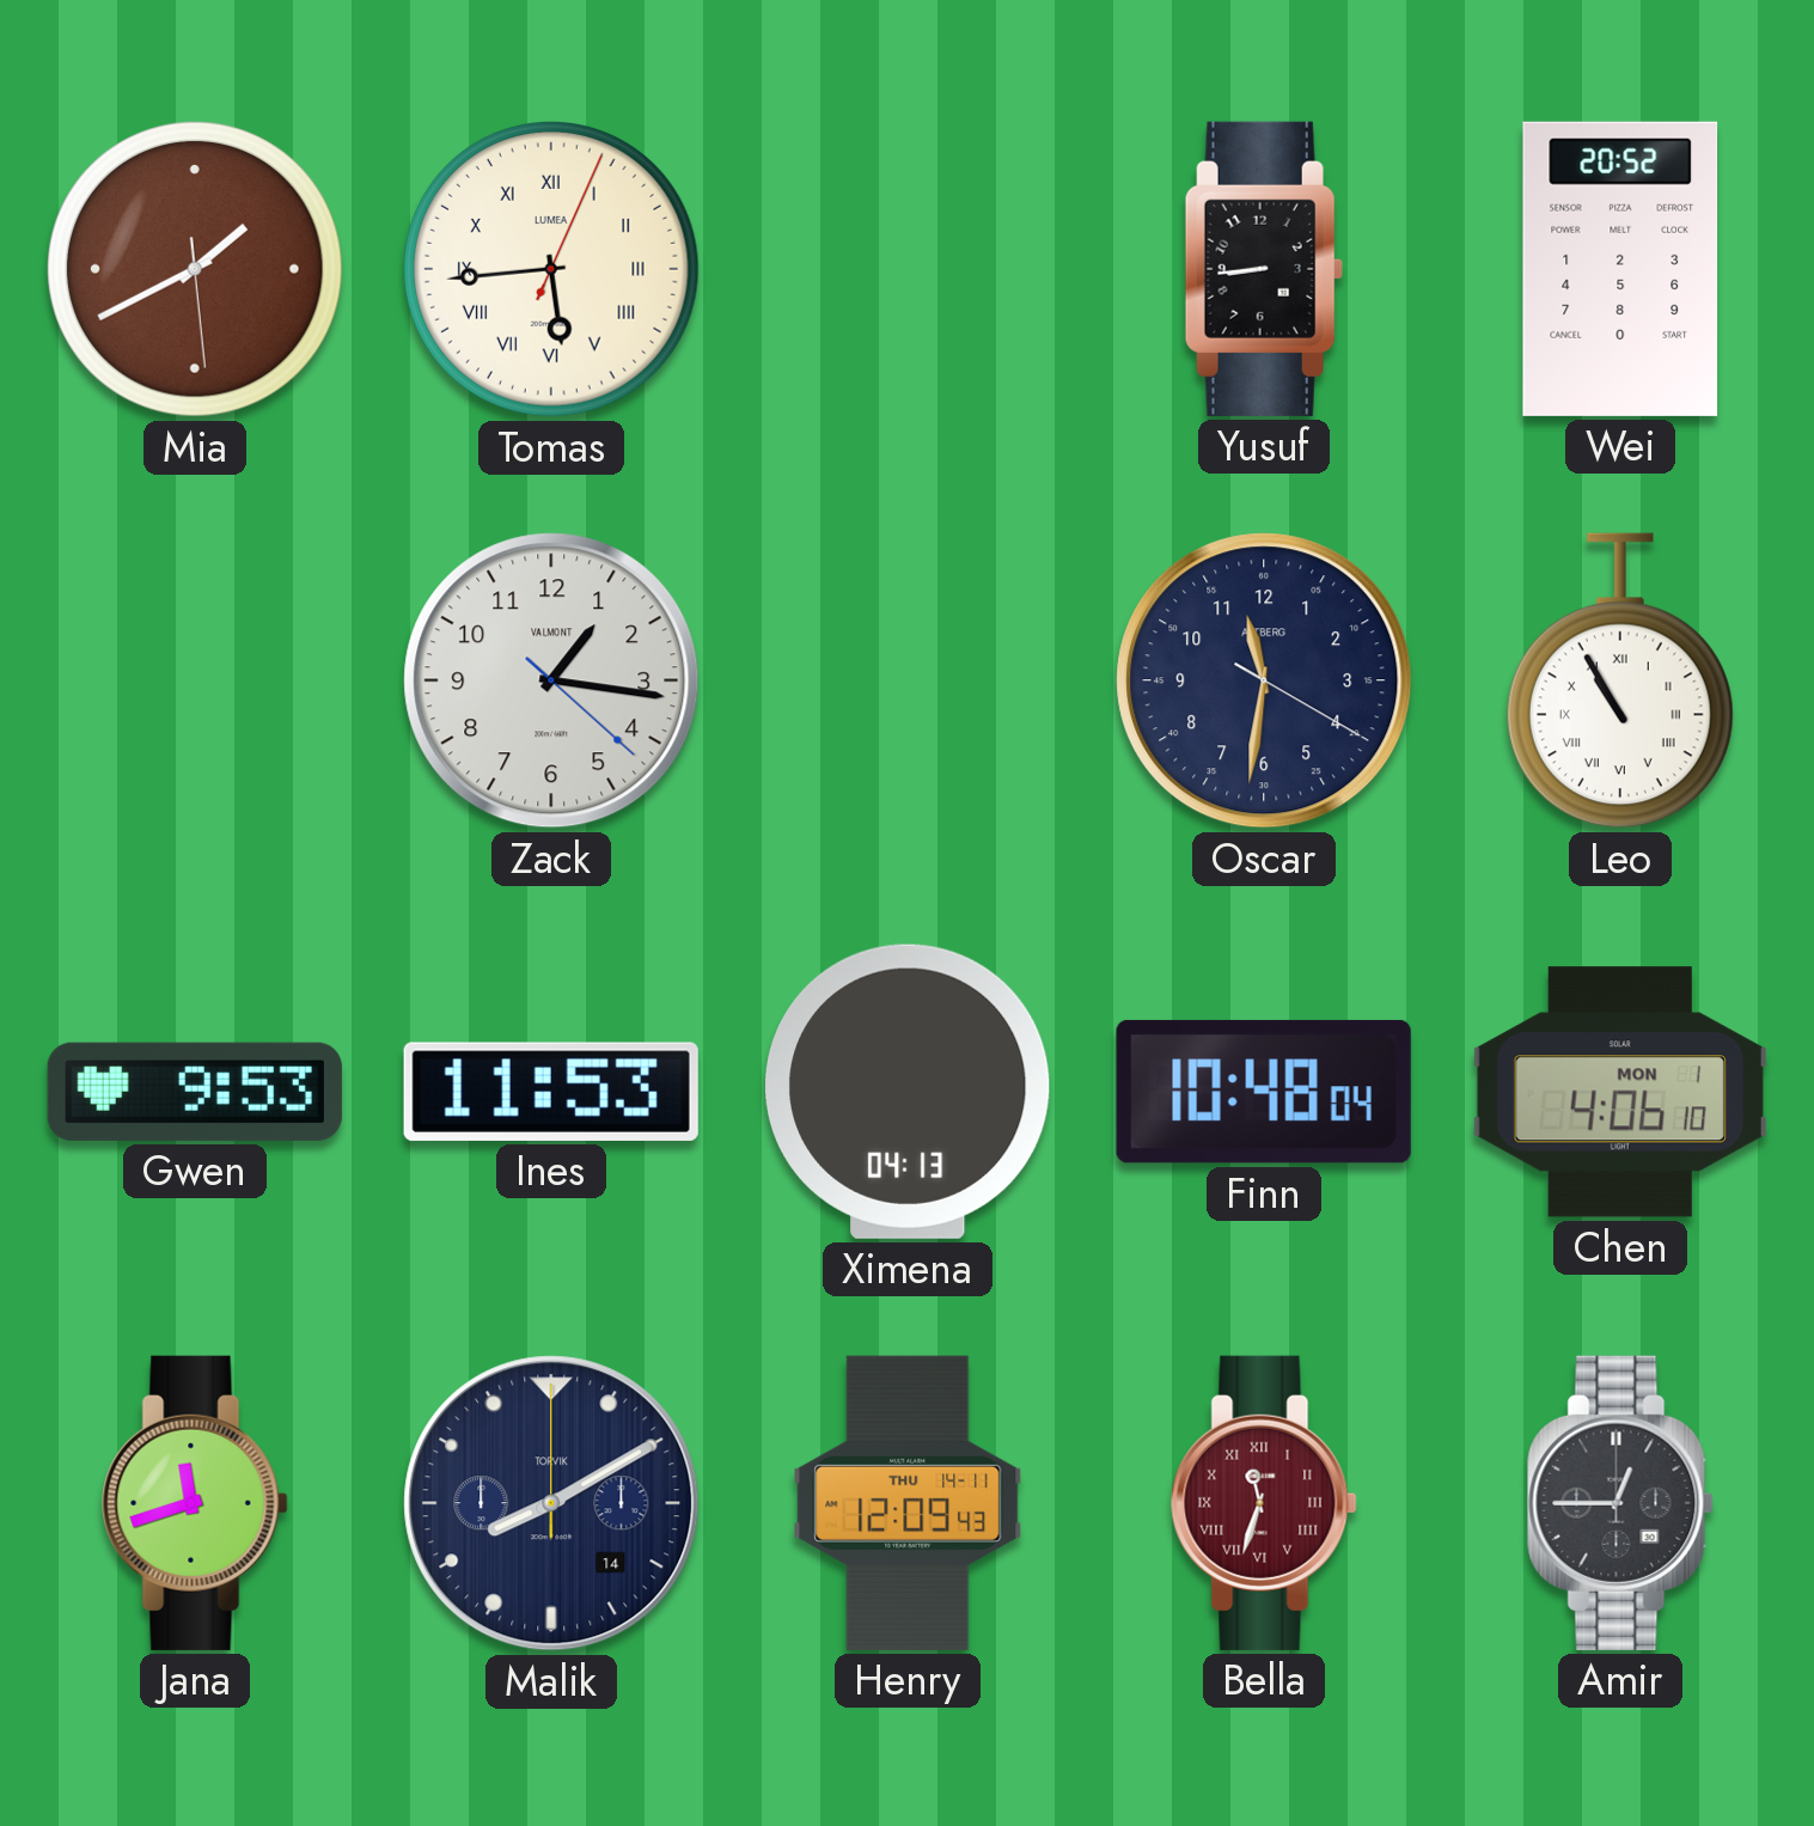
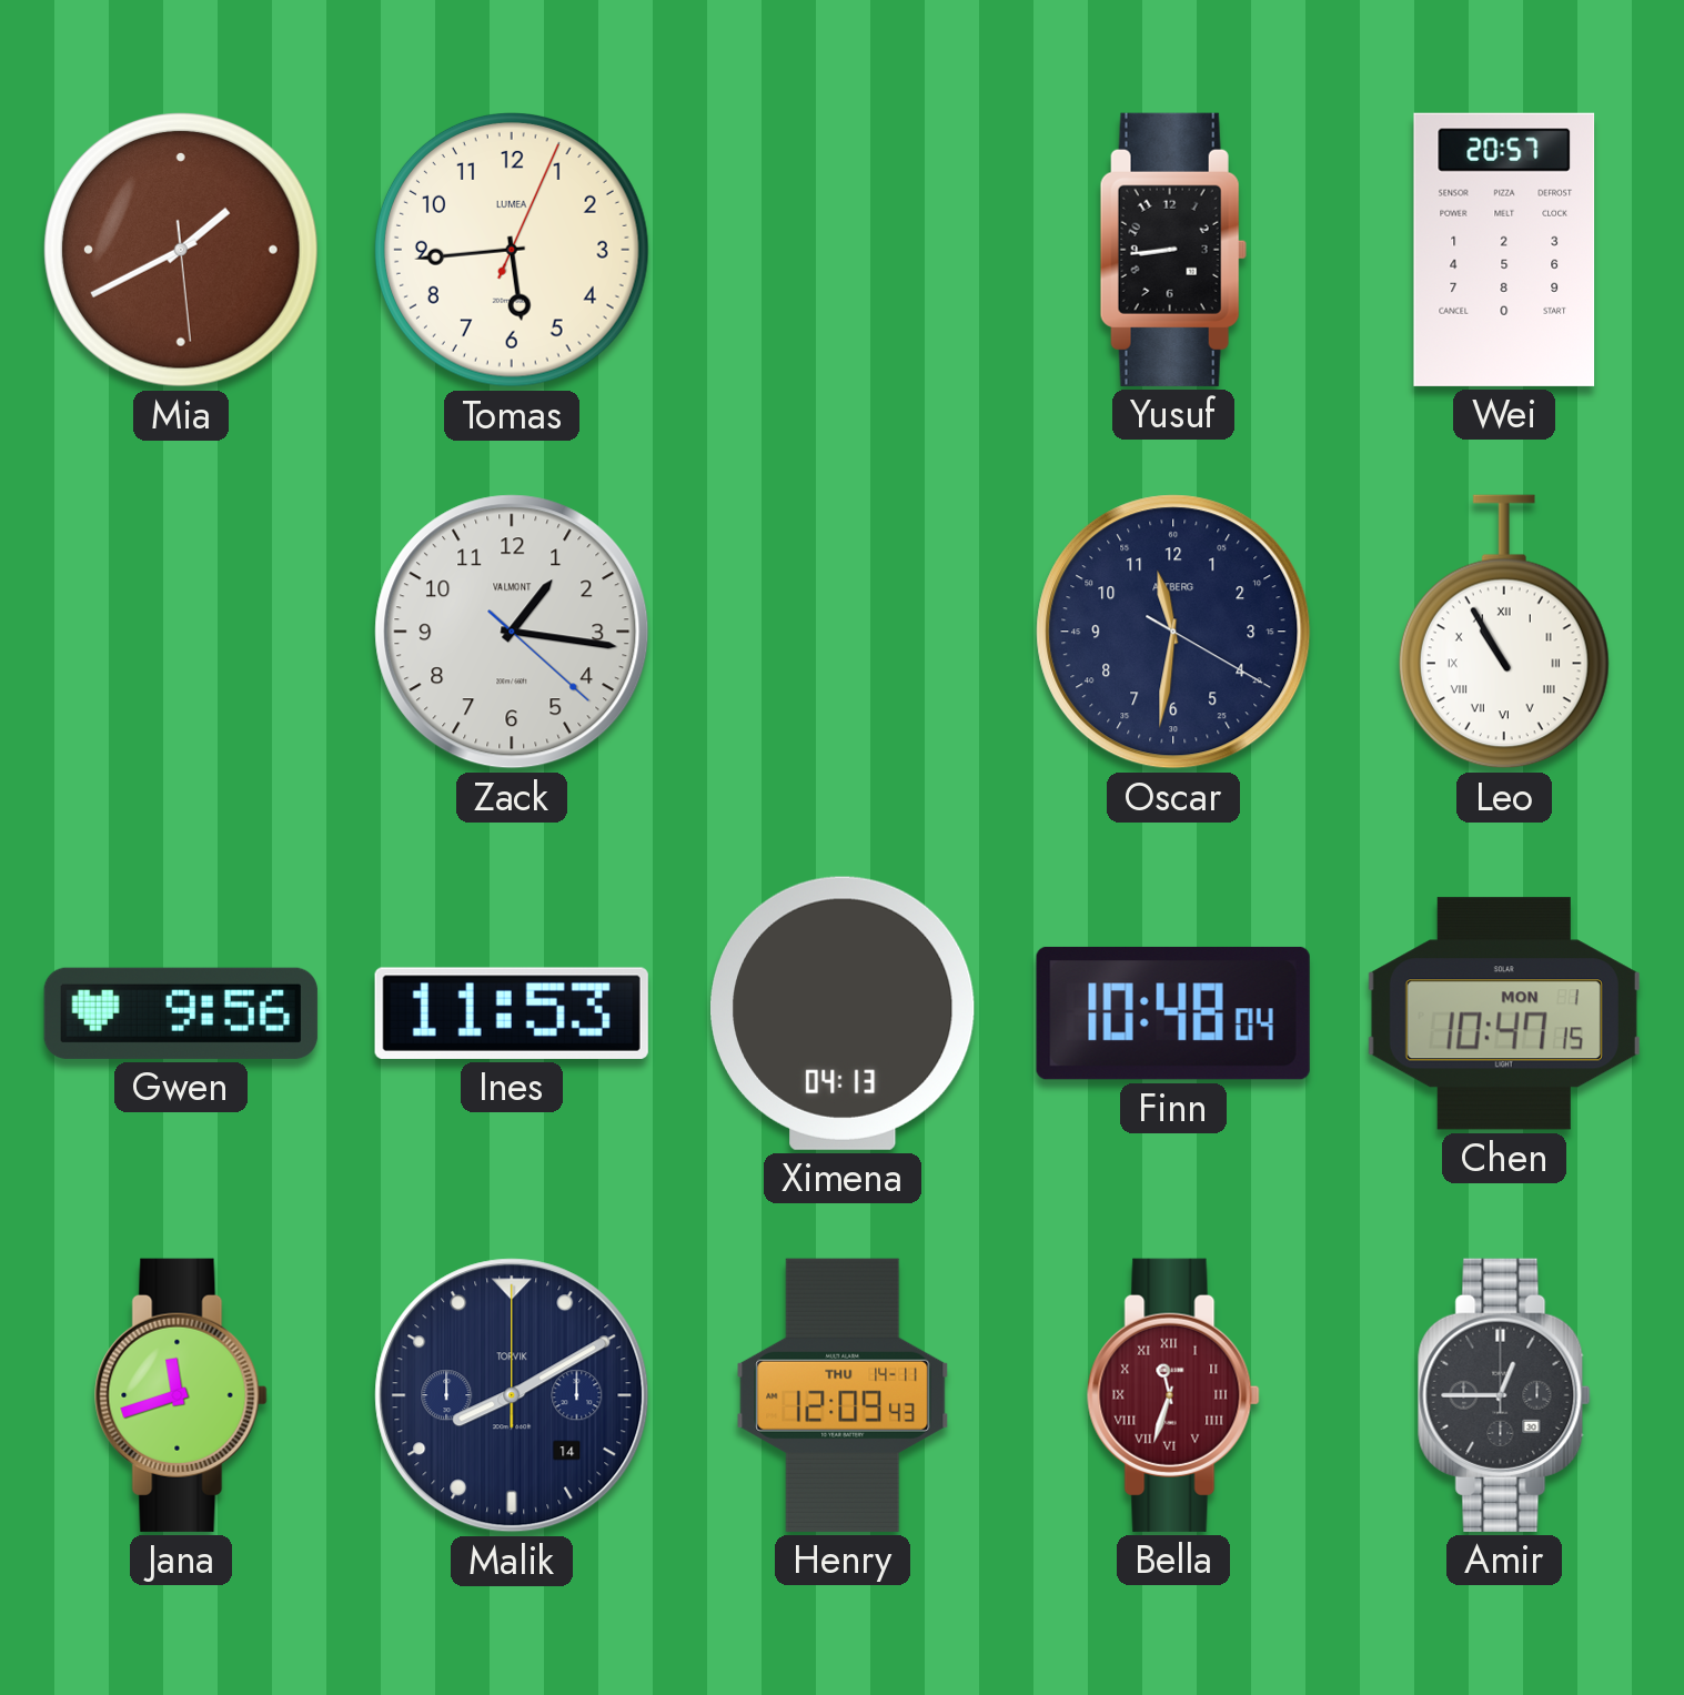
Tomas numerals: Roman -> Arabic (512, 250)
Wei: 20:52 -> 20:57 (1504, 250)
Gwen: 9:53 -> 9:56 (181, 1013)
Chen: 4:06 -> 10:47 (1504, 1013)
